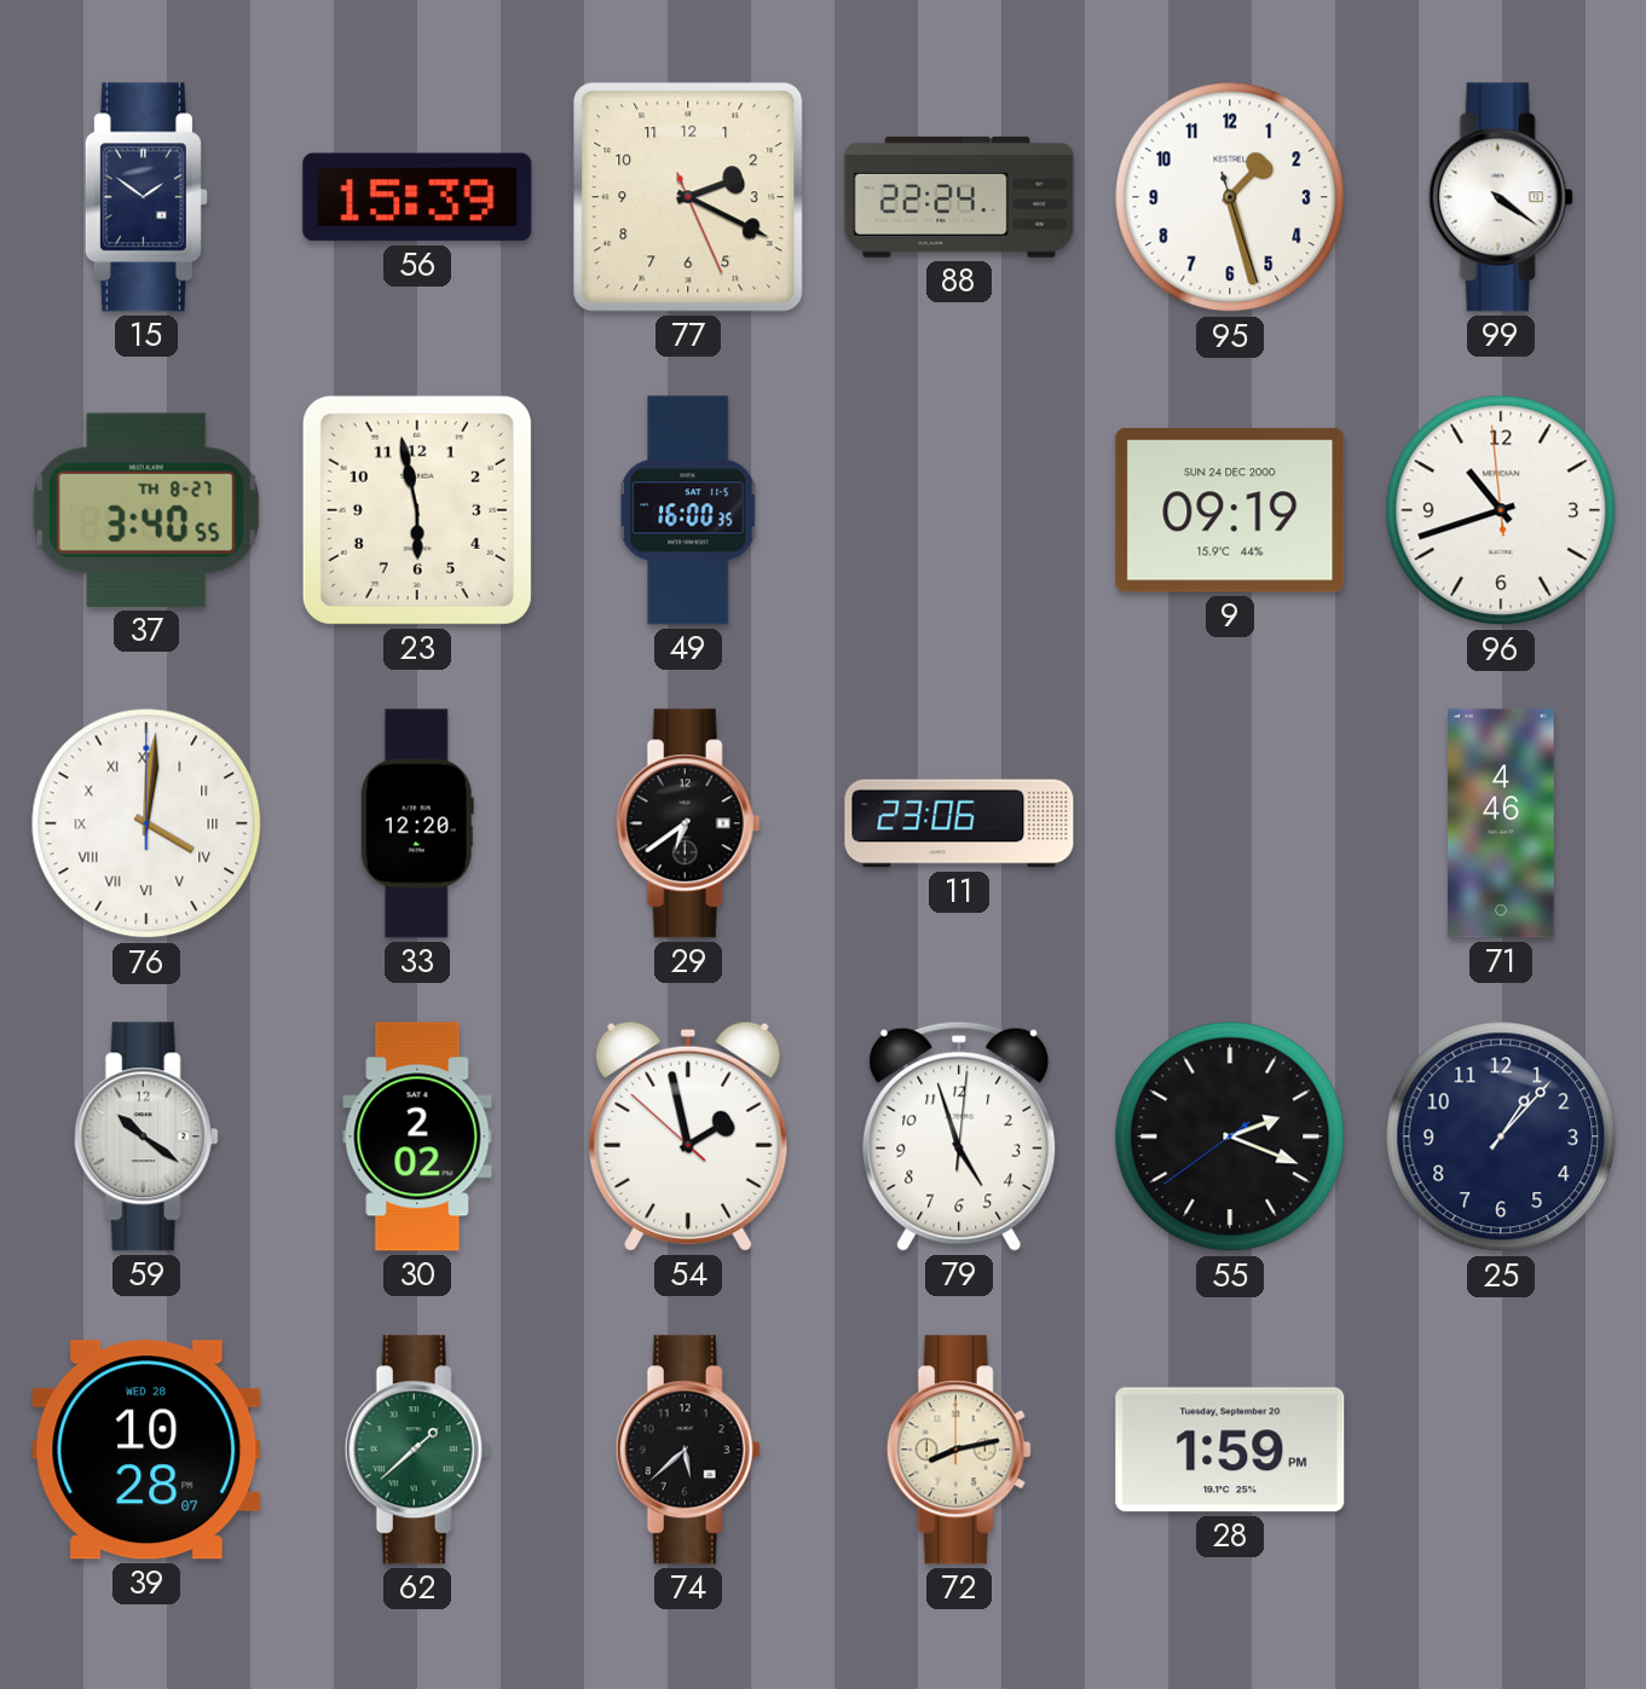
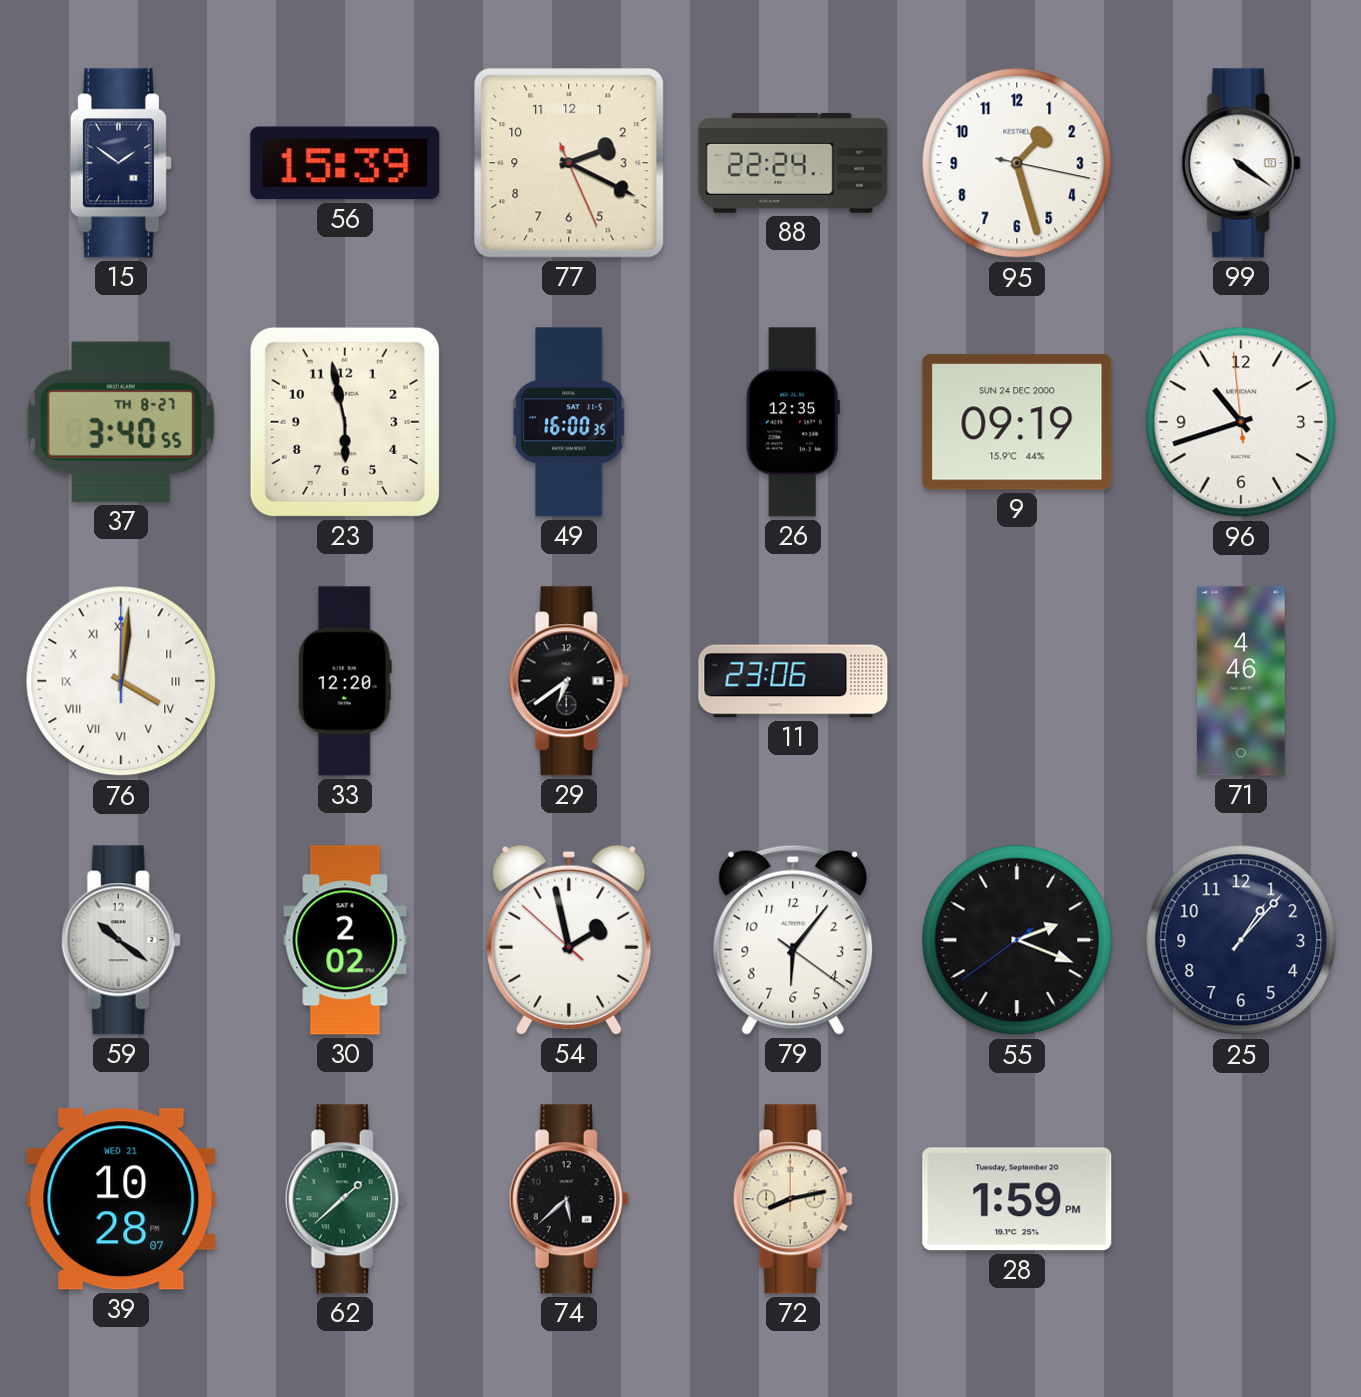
95: 1:27:27 -> 1:27:17 (1017, 163)
26: none -> 12:35 (793, 422)
79: 4:57 -> 6:06 (793, 940)
39 date: WED 28 -> WED 21 (121, 1199)
